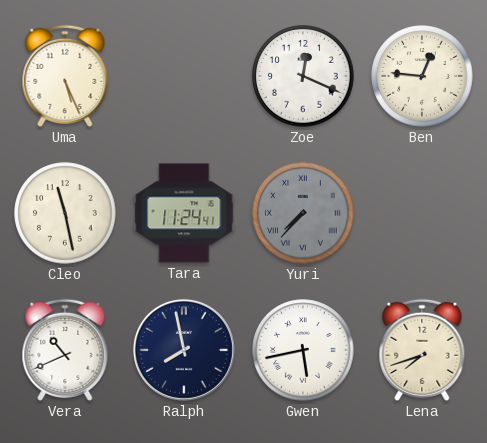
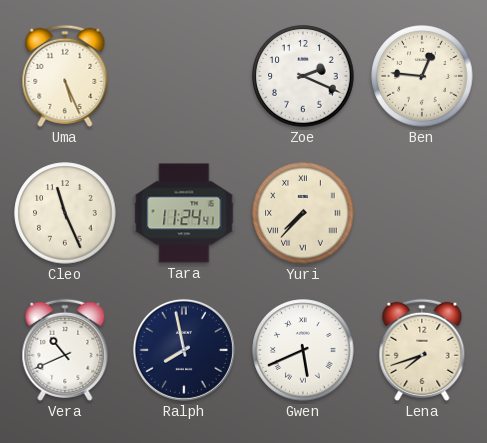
Zoe: 12:19 -> 2:19 (303, 76)
Cleo: 11:28 -> 11:26 (65, 213)
Yuri dial: grey -> cream (303, 213)
Gwen: 5:43 -> 5:41 (303, 350)
